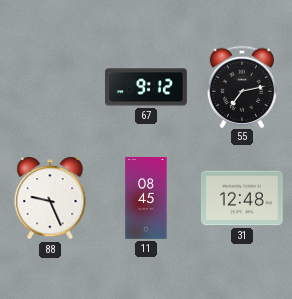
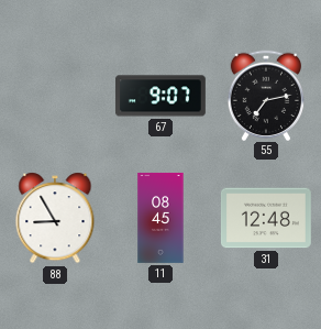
67: 9:12 -> 9:07 (160, 96)
88: 9:26 -> 8:55 (55, 218)
